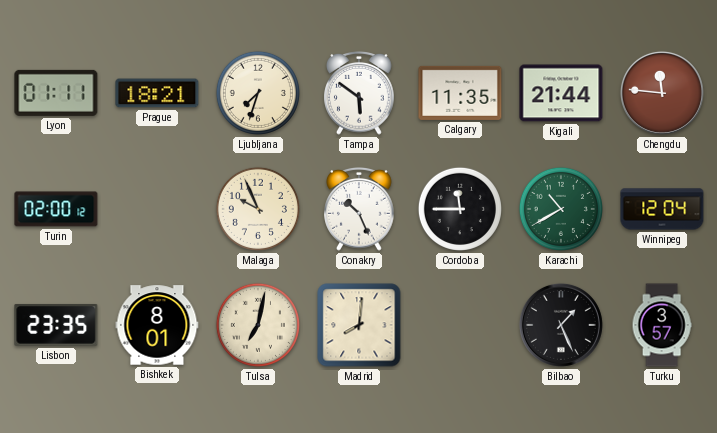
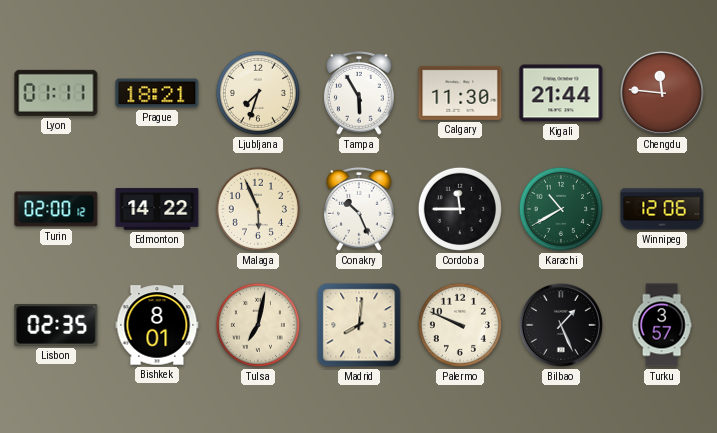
Tampa: 5:51 -> 5:55 (359, 93)
Calgary: 11:35 -> 11:30 (460, 93)
Edmonton: none -> 14:22 (157, 209)
Malaga: 9:56 -> 5:56 (258, 209)
Winnipeg: 12:04 -> 12:06 (662, 209)
Lisbon: 23:35 -> 02:35 (56, 325)
Palermo: none -> 9:49 (460, 325)
